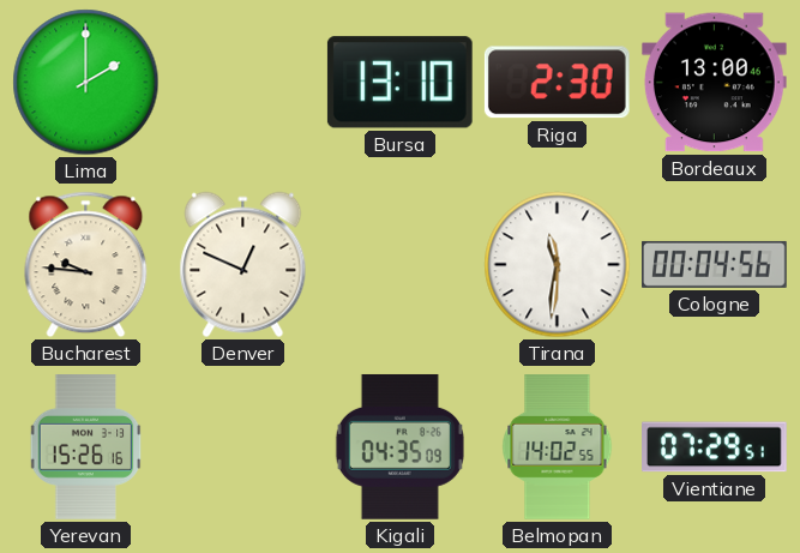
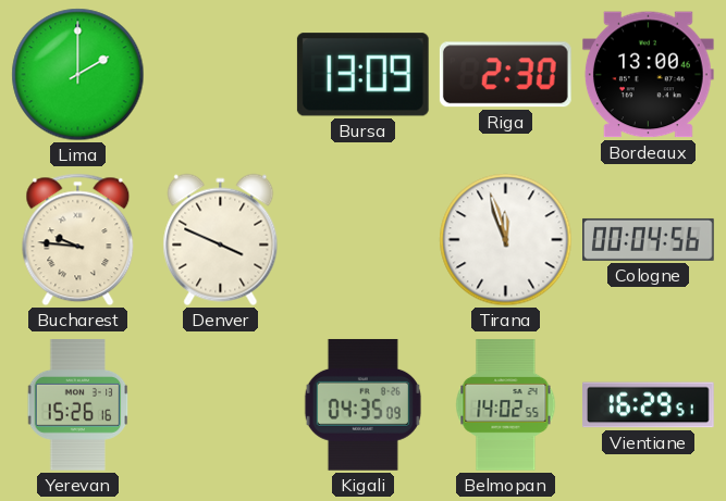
Bursa: 13:10 -> 13:09 (362, 75)
Denver: 12:49 -> 3:49 (221, 240)
Tirana: 11:31 -> 11:57 (506, 240)
Vientiane: 07:29 -> 16:29 (649, 405)
